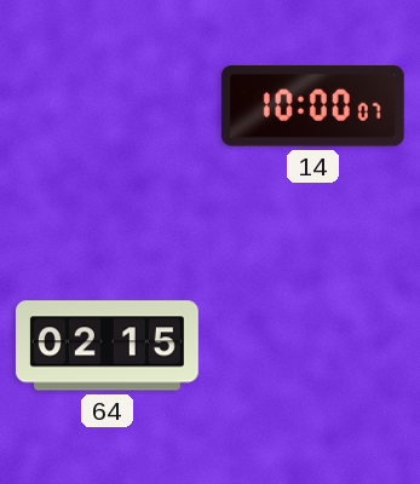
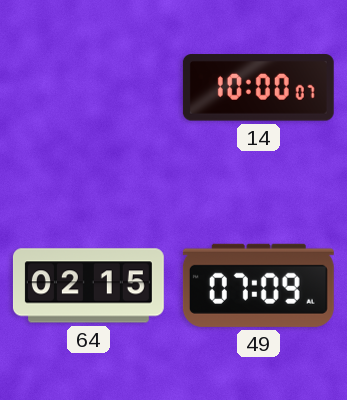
49: none -> 07:09 (258, 285)
